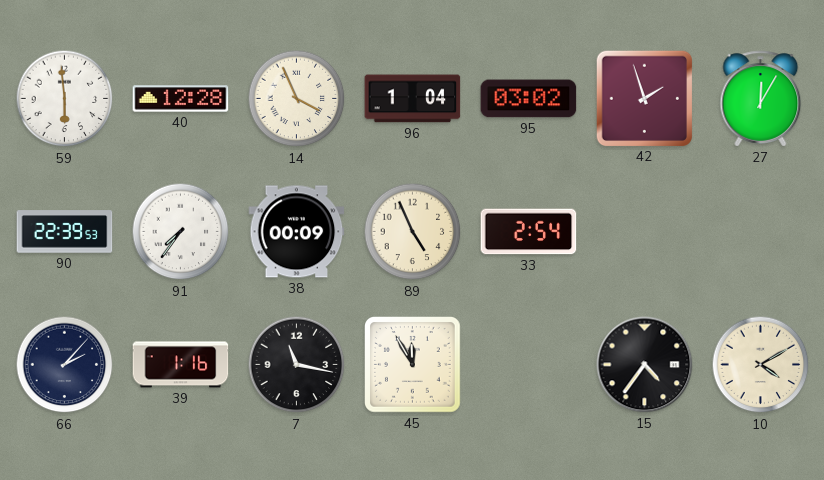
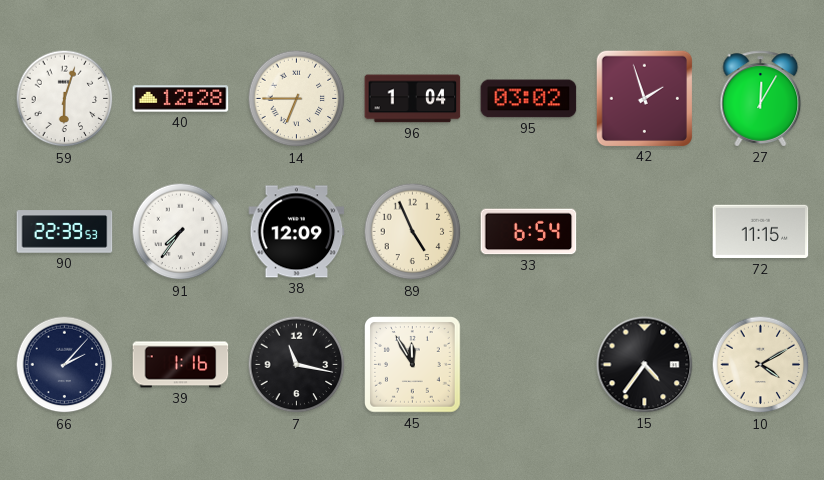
59: 5:59 -> 6:03 (65, 99)
14: 3:56 -> 6:45 (297, 99)
38: 00:09 -> 12:09 (297, 232)
33: 2:54 -> 6:54 (529, 232)
72: none -> 11:15 (761, 232)
